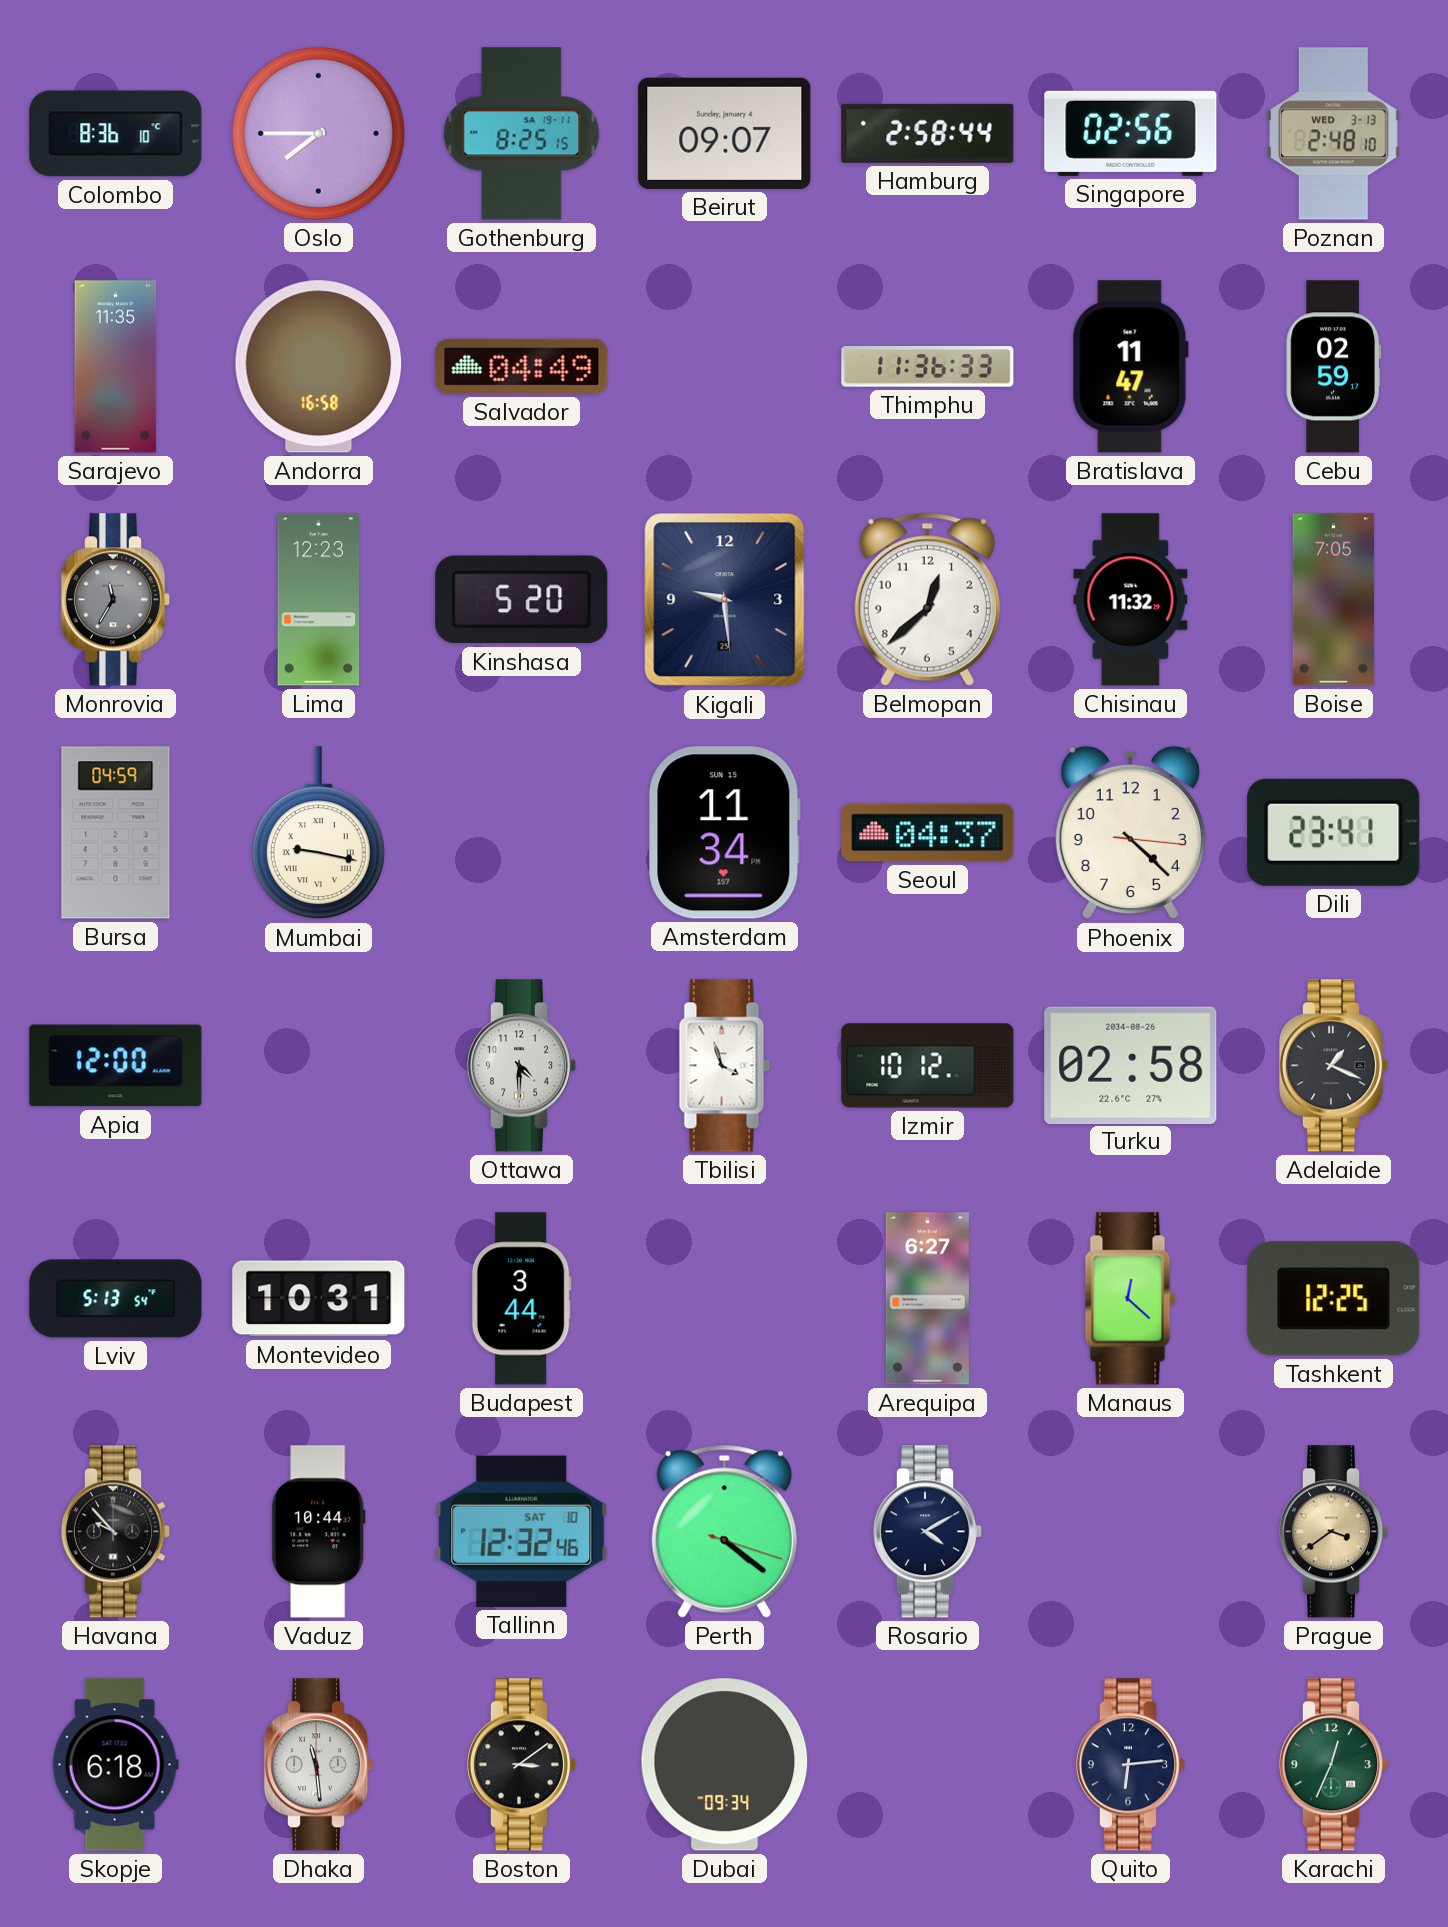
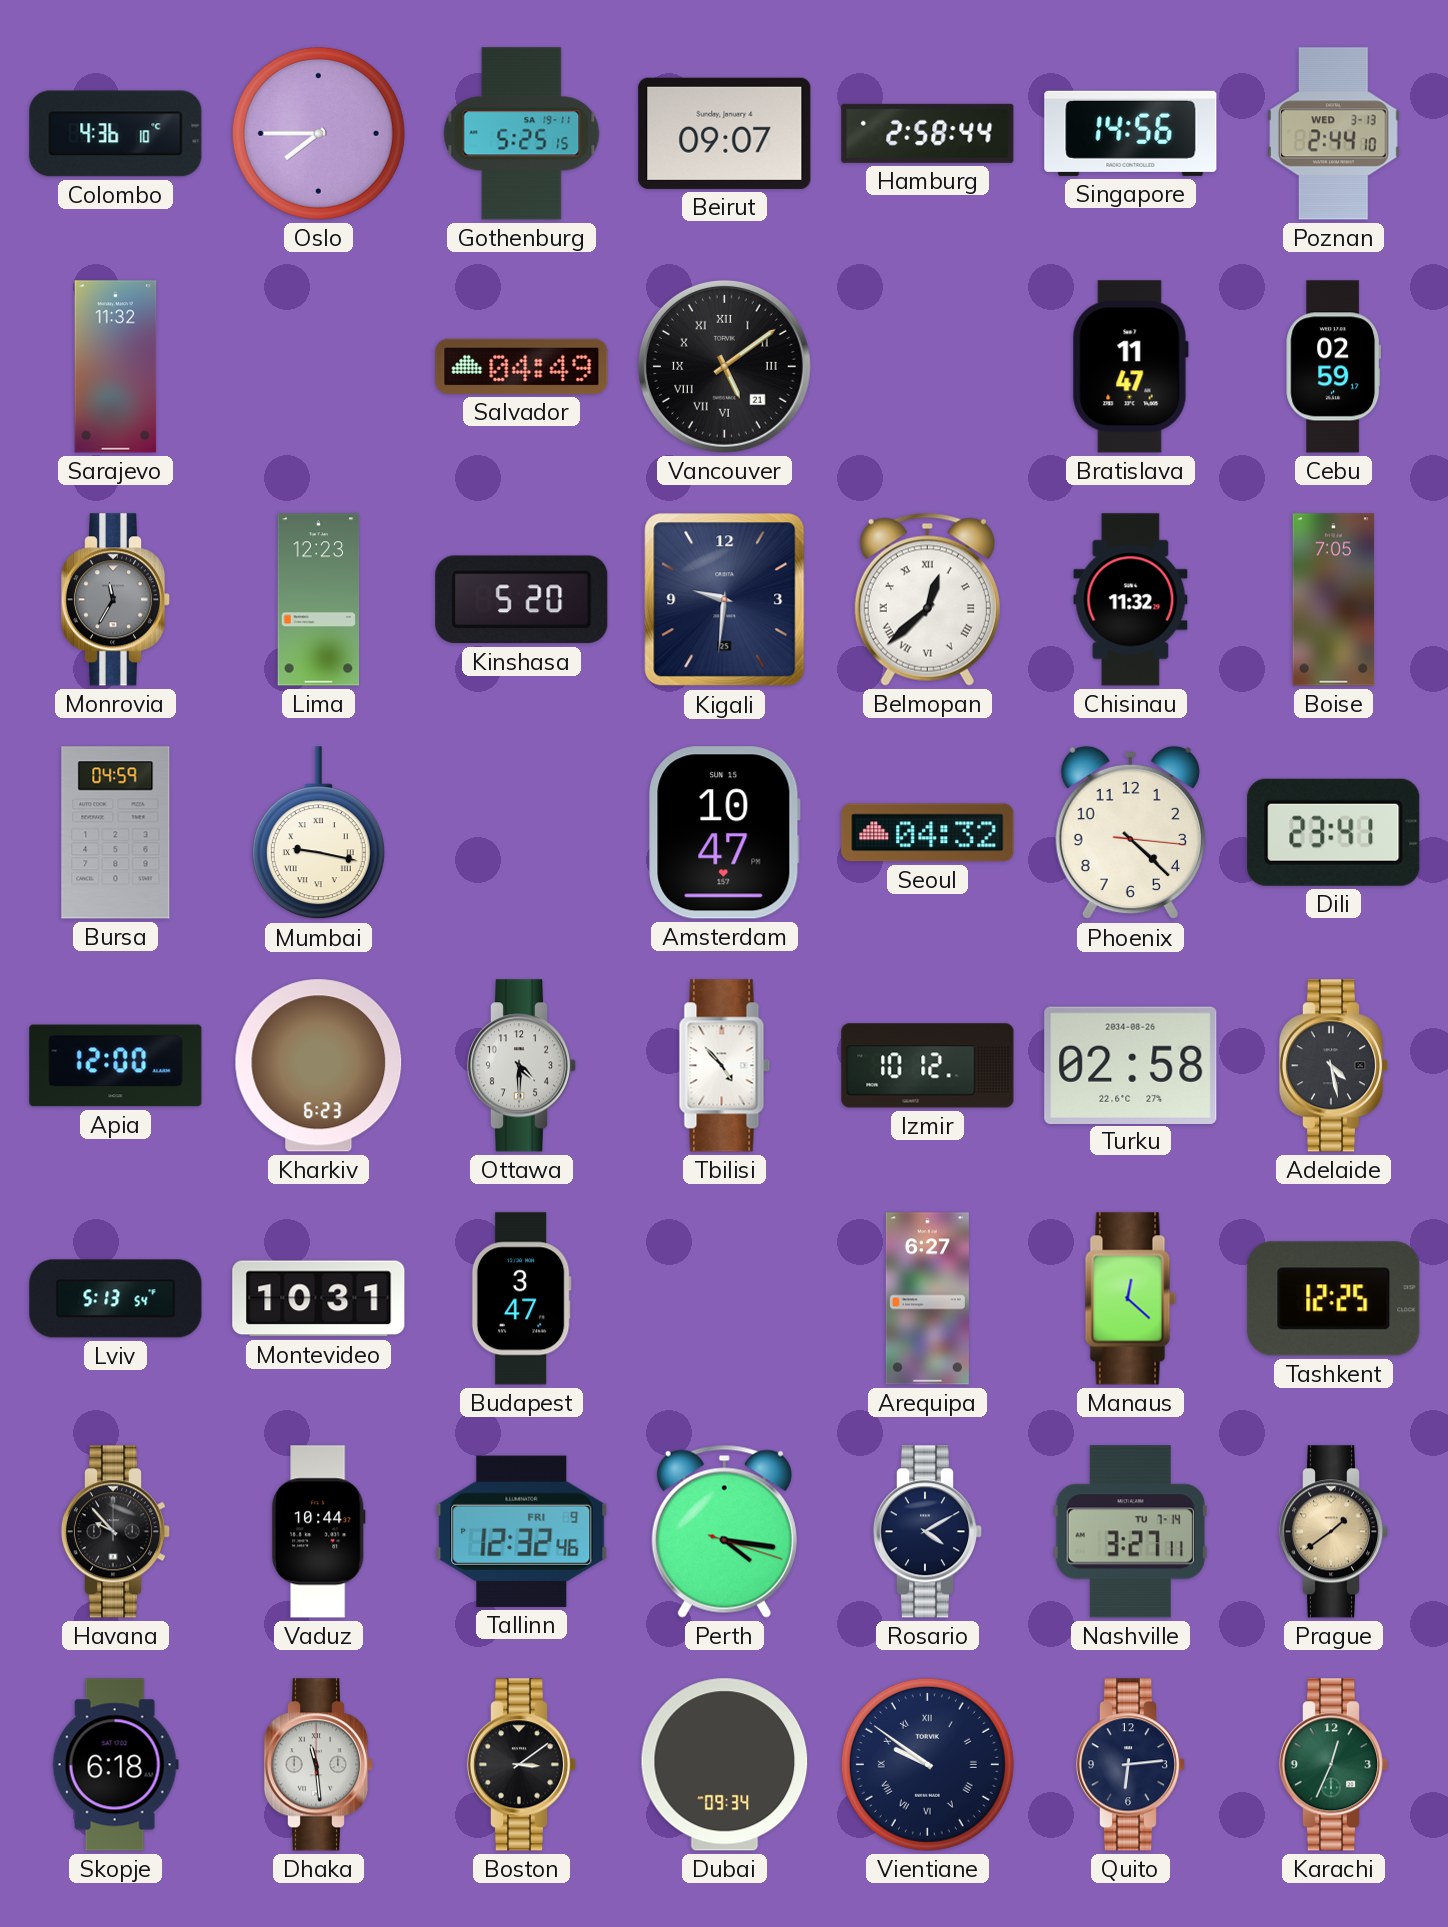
Colombo: 8:36 -> 4:36 (116, 134)
Gothenburg: 8:25 -> 5:25 (522, 134)
Singapore: 02:56 -> 14:56 (1131, 133)
Poznan: 2:48 -> 2:44 (1334, 134)
Sarajevo: 11:35 -> 11:32 (116, 367)
Andorra: 16:58 -> none (319, 367)
Vancouver: none -> 5:09 (724, 366)
Thimphu: 11:36 -> none (928, 367)
Kigali: 9:29 -> 9:31 (725, 600)
Belmopan numerals: Arabic -> Roman (927, 599)
Amsterdam: 11:34 -> 10:47 (725, 833)
Seoul: 04:37 -> 04:32 (928, 833)
Kharkiv: none -> 6:23 (319, 1066)
Tbilisi: 3:57 -> 4:53 (725, 1066)
Adelaide: 1:19 -> 4:28 (1334, 1066)
Budapest: 3:44 -> 3:47 (521, 1299)
Tallinn date: SAT 10 -> FRI 9 (522, 1531)
Perth: 4:21 -> 4:16 (724, 1531)
Nashville: none -> 3:27 (1130, 1532)
Prague: 3:39 -> 1:39 (1334, 1532)
Vientiane: none -> 9:51 (927, 1764)
